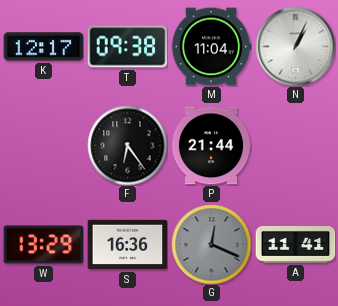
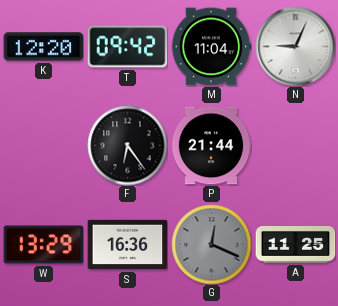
K: 12:17 -> 12:20 (43, 47)
T: 09:38 -> 09:42 (127, 47)
N: 1:04 -> 9:04 (295, 46)
A: 11:41 -> 11:25 (295, 245)
